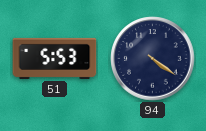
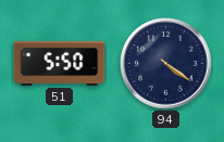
51: 5:53 -> 5:50 (60, 63)
